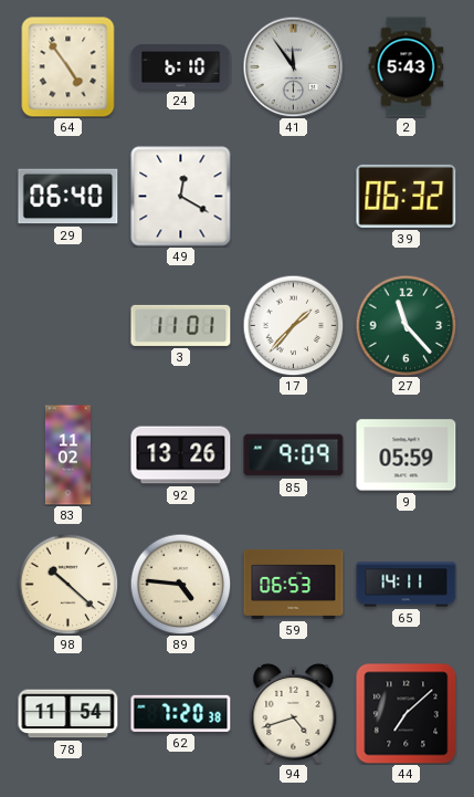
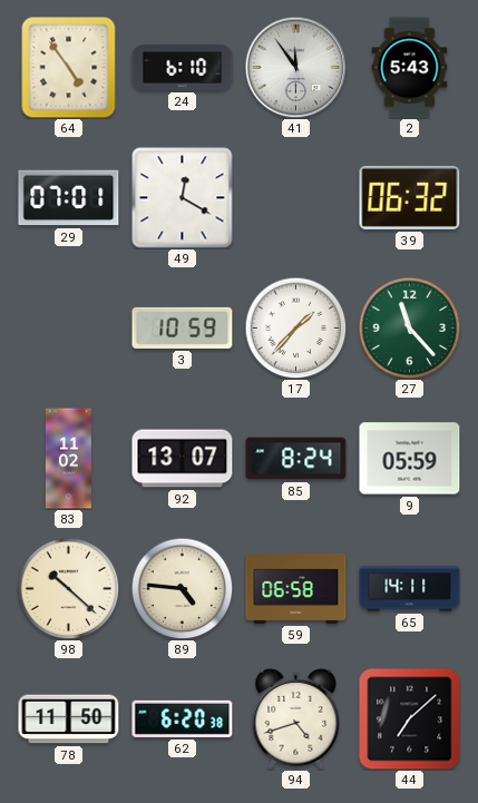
29: 06:40 -> 07:01 (69, 198)
3: 11:01 -> 10:59 (183, 327)
92: 13:26 -> 13:07 (183, 459)
85: 9:09 -> 8:24 (296, 459)
59: 06:53 -> 06:58 (296, 588)
78: 11:54 -> 11:50 (69, 719)
62: 7:20 -> 6:20 (183, 718)
